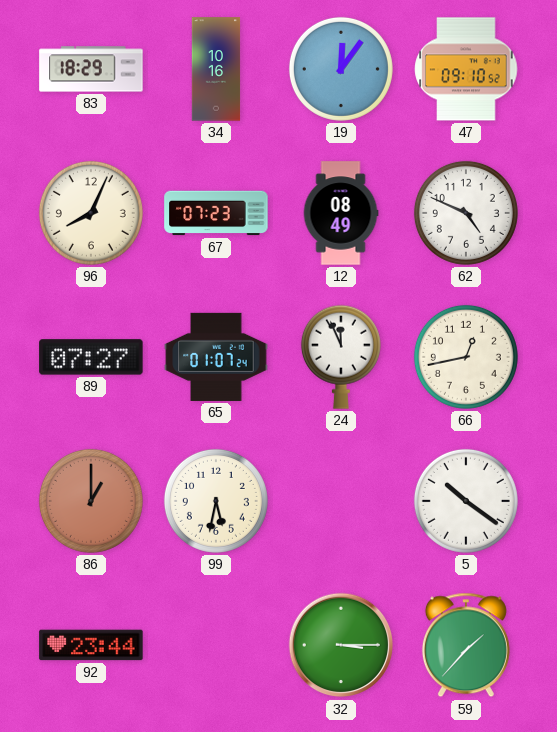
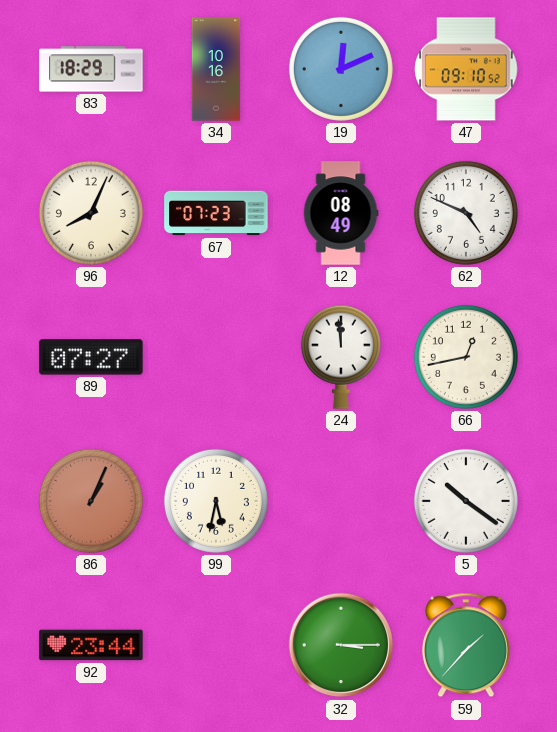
19: 12:06 -> 12:11 (341, 69)
65: 01:07 -> none (216, 357)
24: 11:56 -> 11:59 (341, 357)
86: 1:00 -> 1:04 (91, 501)
